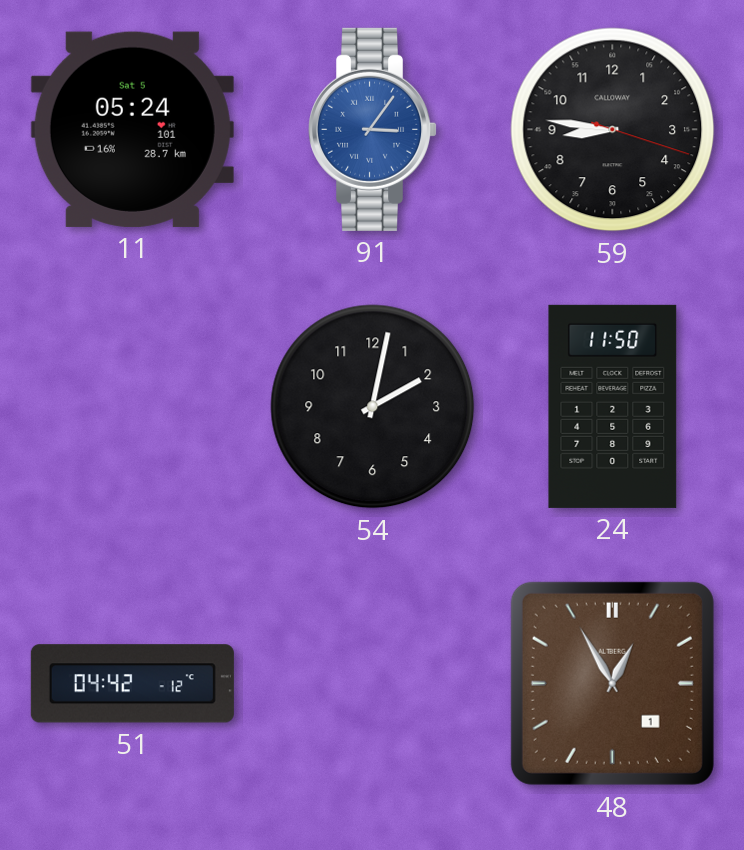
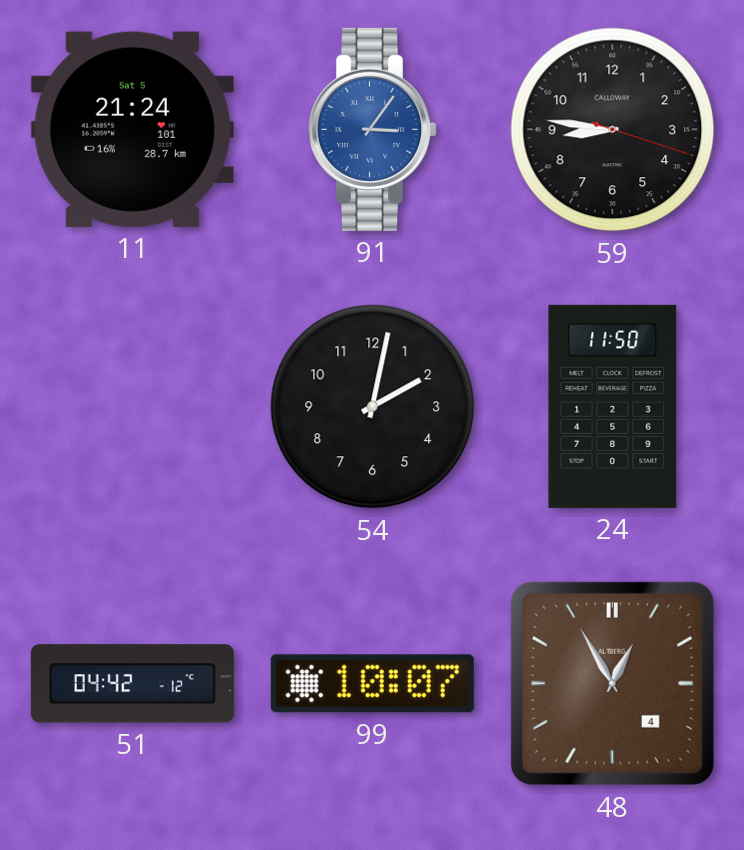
11: 05:24 -> 21:24 (132, 129)
99: none -> 10:07 (372, 684)
48 date: 1 -> 4 (612, 683)
